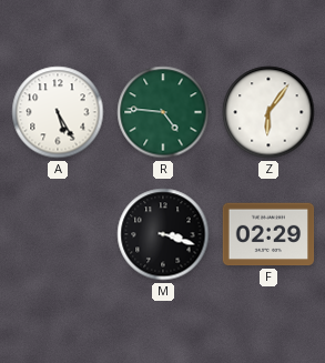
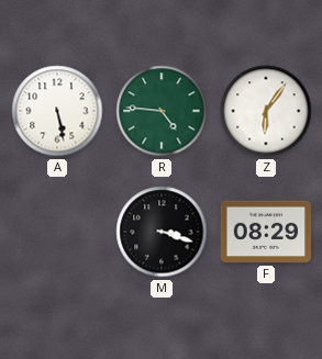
A: 5:25 -> 5:28 (57, 111)
F: 02:29 -> 08:29 (266, 232)
